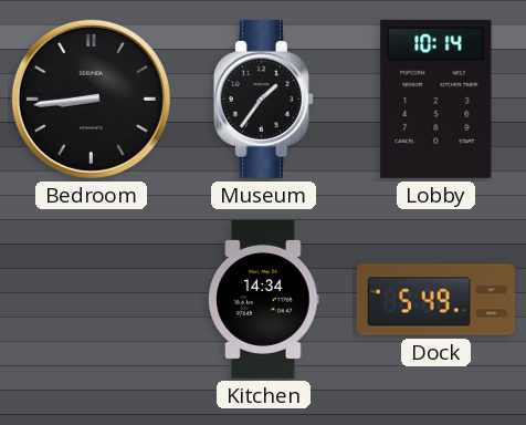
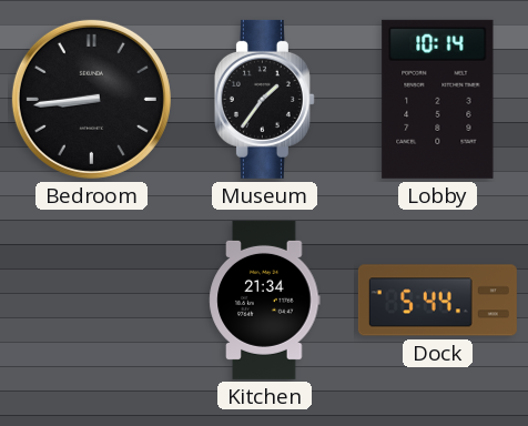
Kitchen: 14:34 -> 21:34 (265, 300)
Dock: 5:49 -> 5:44 (437, 301)
